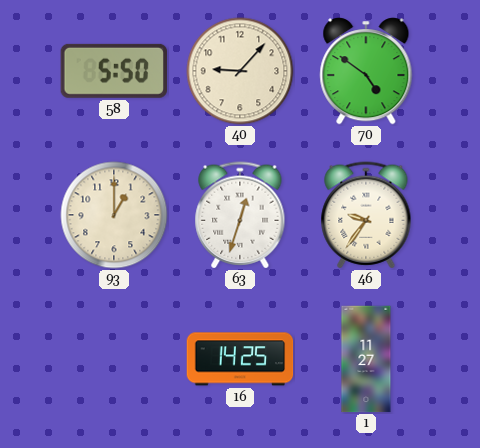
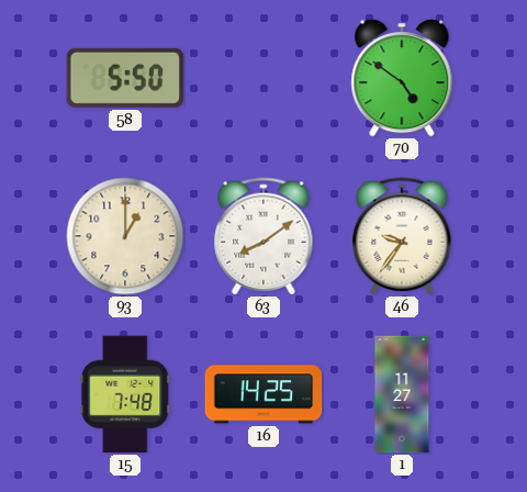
40: 9:07 -> none (240, 71)
63: 12:33 -> 8:09 (263, 236)
15: none -> 7:48 (125, 394)
